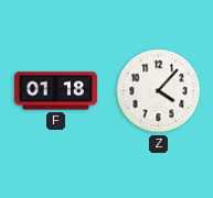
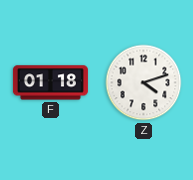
Z: 4:07 -> 4:12 (144, 83)
